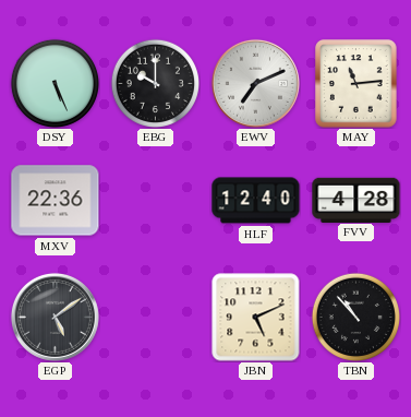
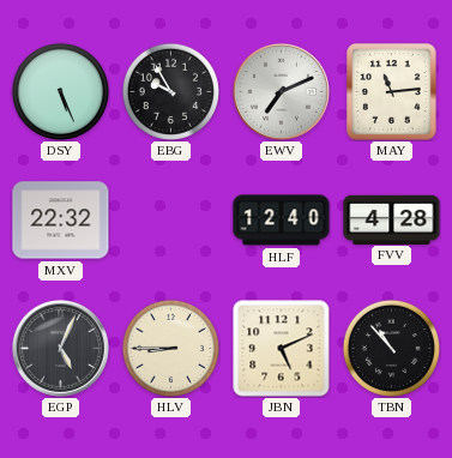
EBG: 10:00 -> 9:55 (170, 91)
MXV: 22:36 -> 22:32 (61, 221)
EGP: 5:09 -> 5:04 (60, 348)
HLV: none -> 8:45 (170, 348)
